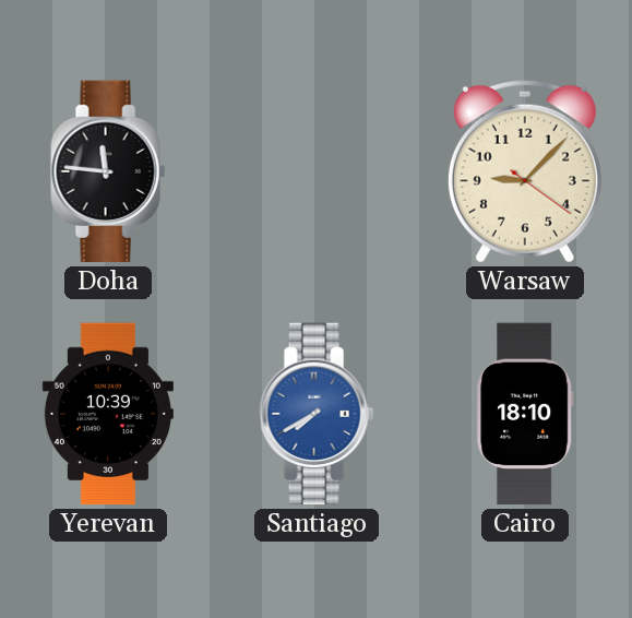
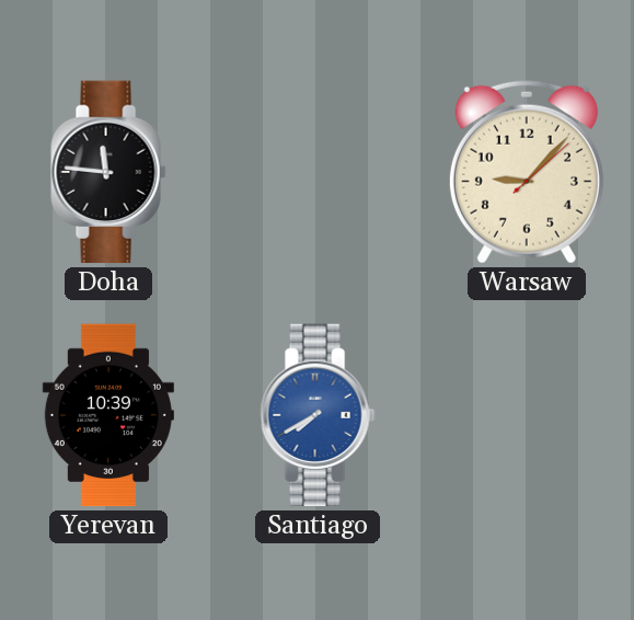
Warsaw: 9:07:21 -> 9:07:08 (527, 172)
Cairo: 18:10 -> none (525, 414)
